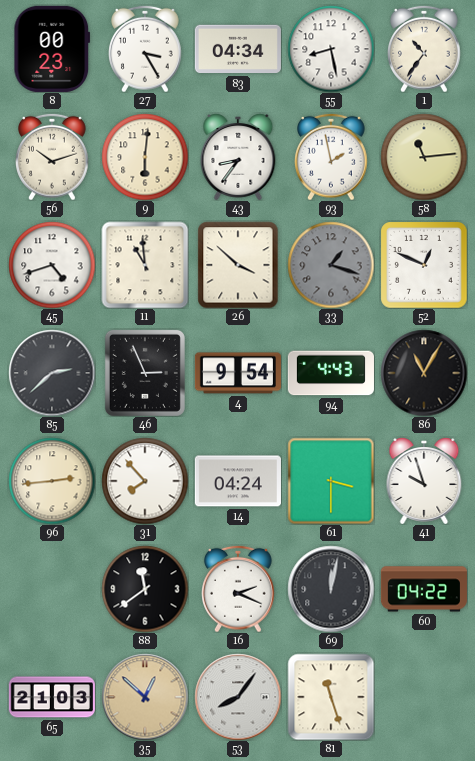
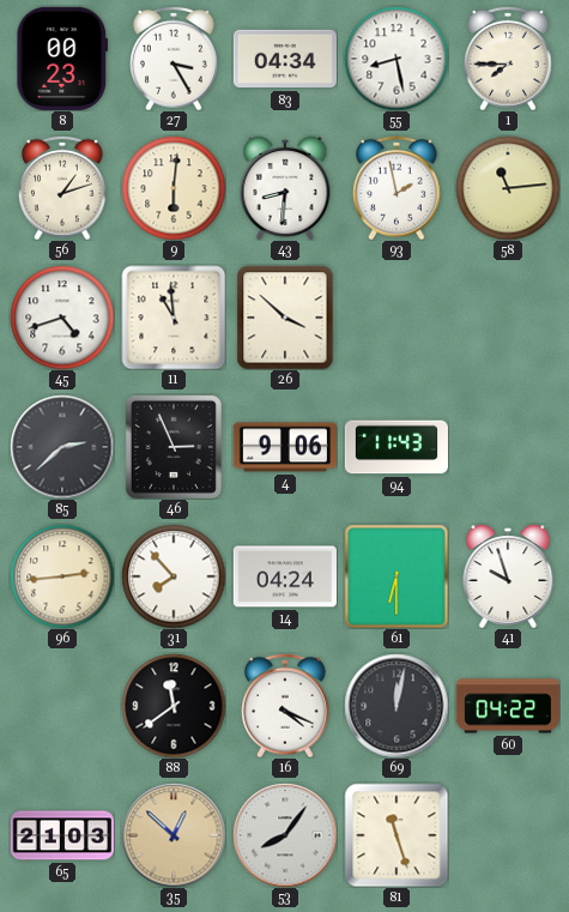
1: 10:36 -> 7:45 (509, 59)
56: 10:12 -> 1:12 (63, 188)
43: 8:36 -> 8:31 (285, 188)
33: 1:18 -> none (331, 265)
52: 12:49 -> none (424, 265)
4: 9:54 -> 9:06 (285, 447)
94: 4:43 -> 11:43 (397, 447)
86: 11:05 -> none (424, 373)
61: 3:30 -> 6:30 (397, 576)
16: 2:19 -> 4:19 (286, 706)
